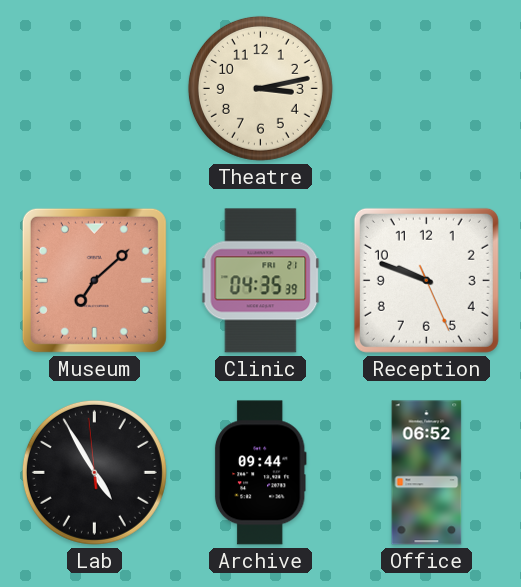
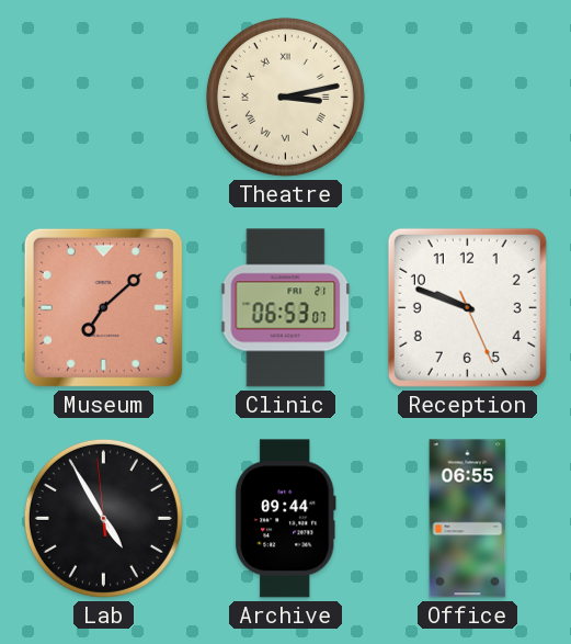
Theatre numerals: Arabic -> Roman (285, 97)
Clinic: 04:35 -> 06:53 (286, 308)
Office: 06:52 -> 06:55 (468, 519)
